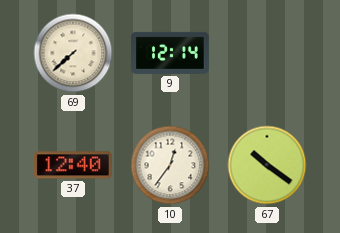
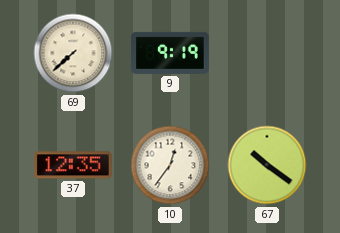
9: 12:14 -> 9:19 (171, 53)
37: 12:40 -> 12:35 (73, 165)
